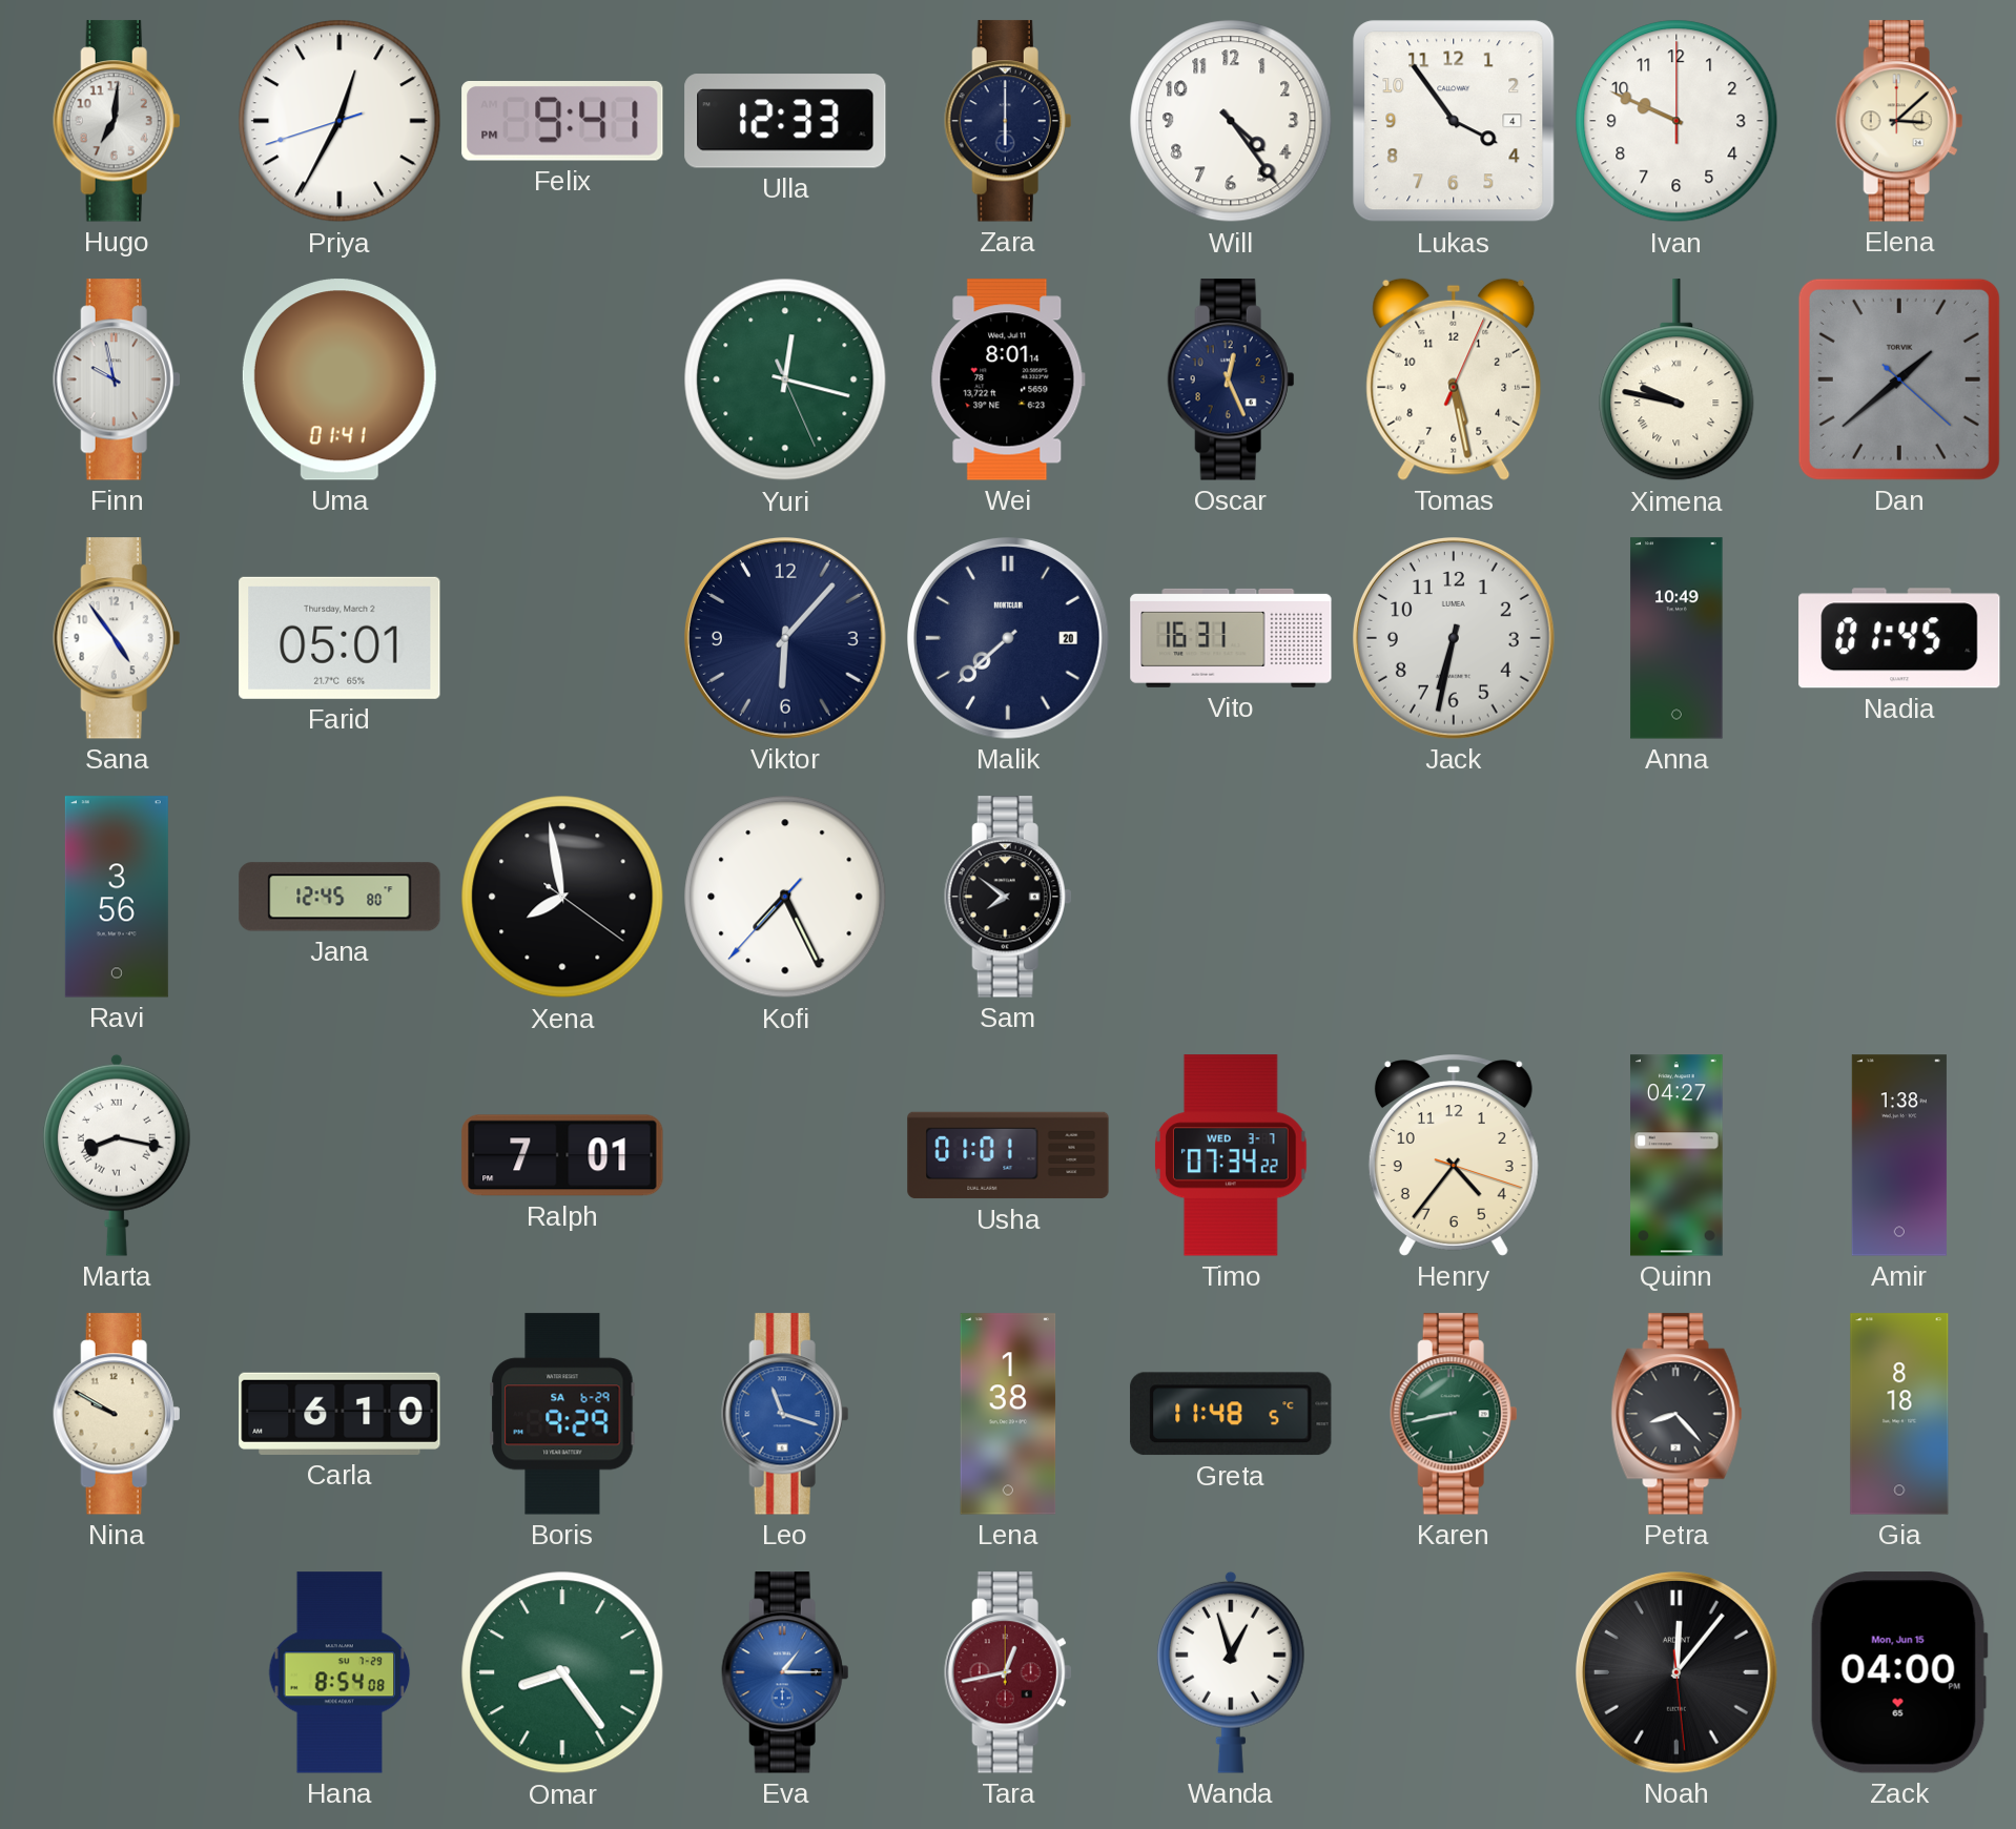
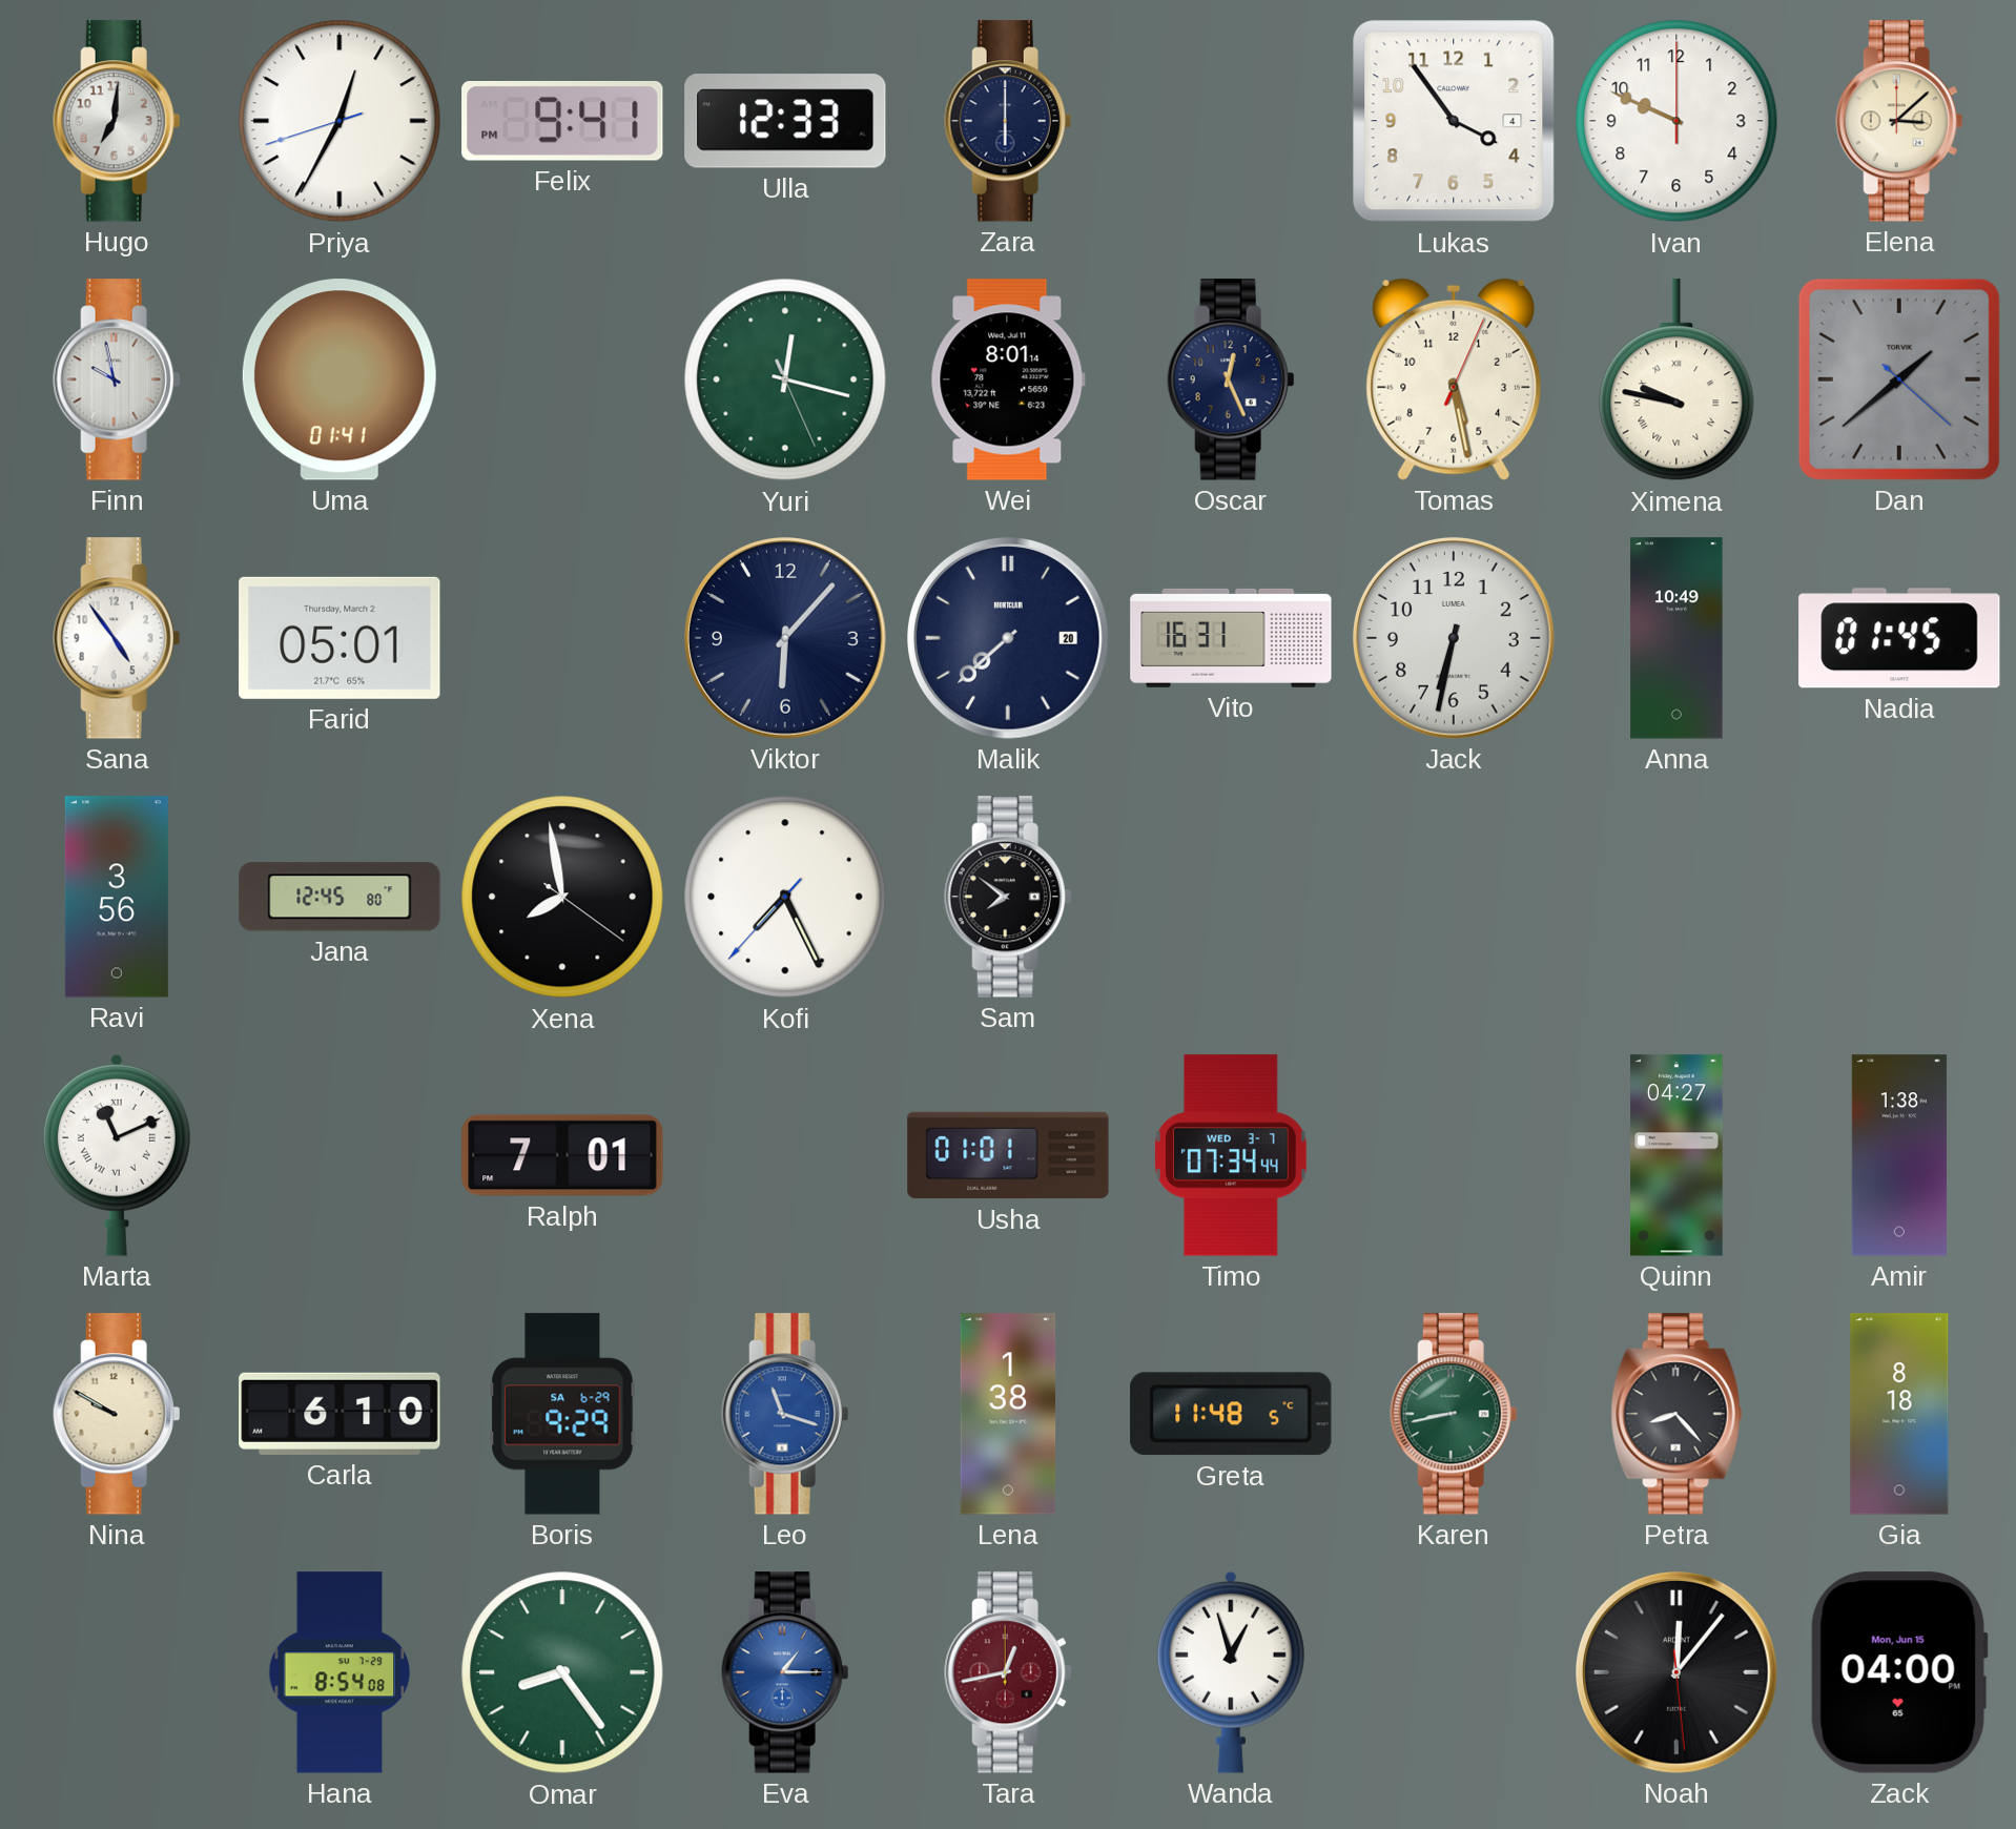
Will: 4:24 -> none (1231, 121)
Marta: 8:17 -> 11:11 (117, 1155)
Timo: 07:34:22 -> 07:34:44 (1231, 1155)
Henry: 4:36 -> none (1454, 1155)
